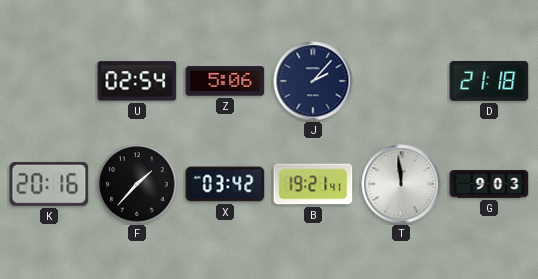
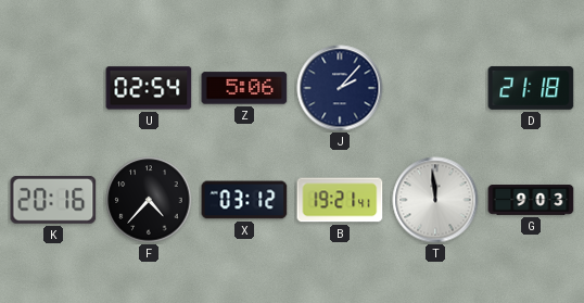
F: 1:37 -> 4:37 (149, 200)
X: 03:42 -> 03:12 (244, 200)
